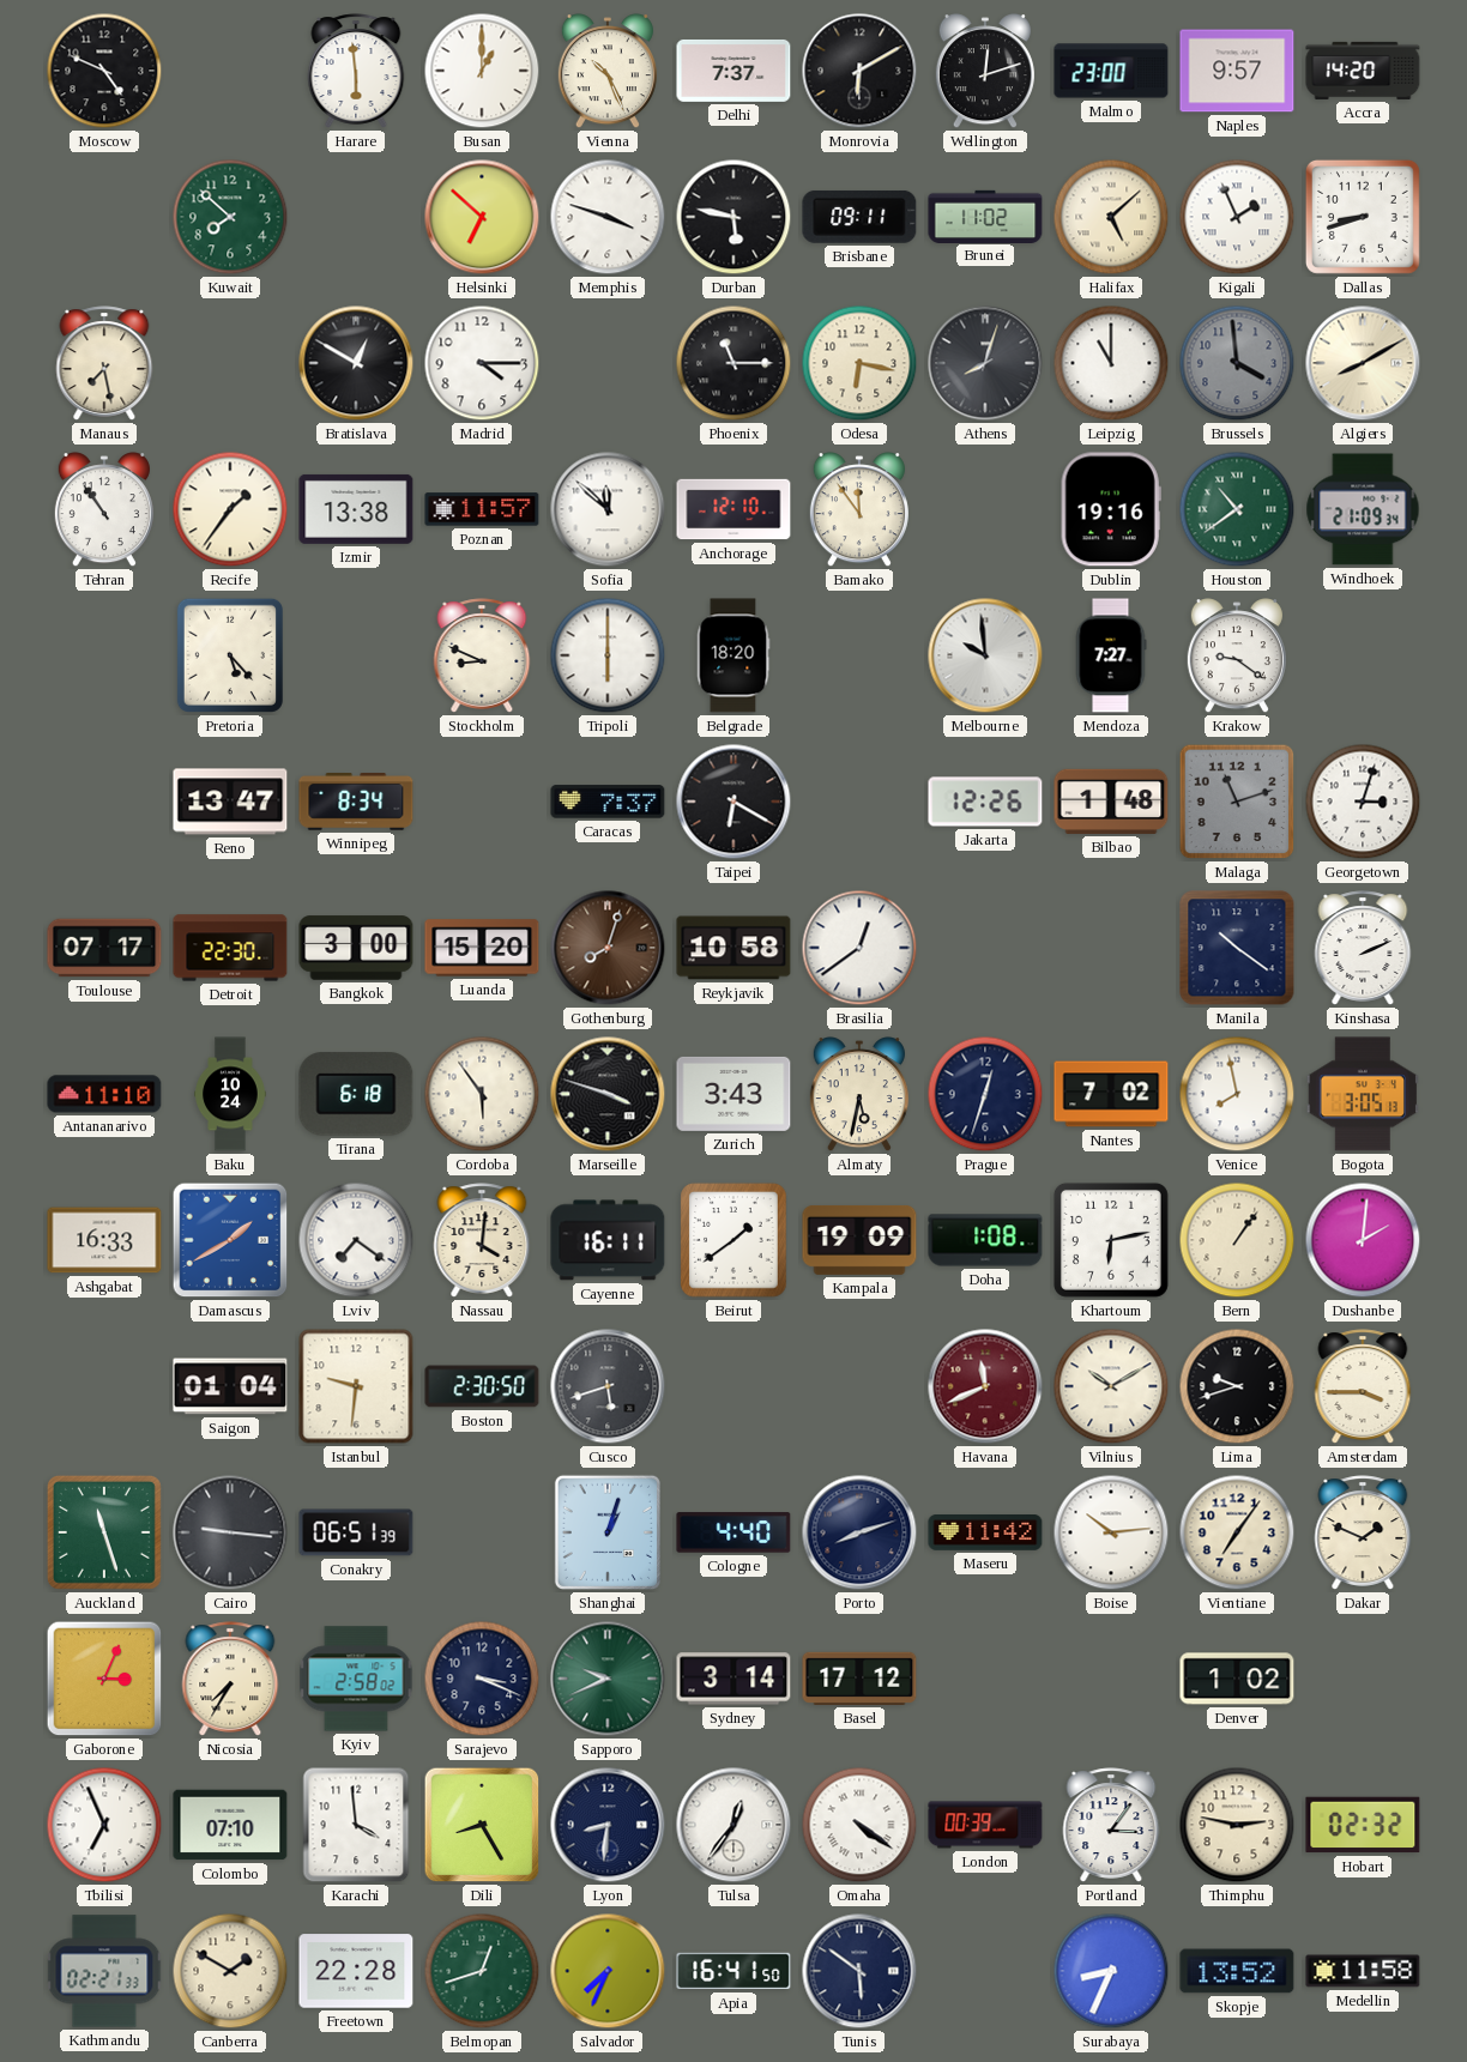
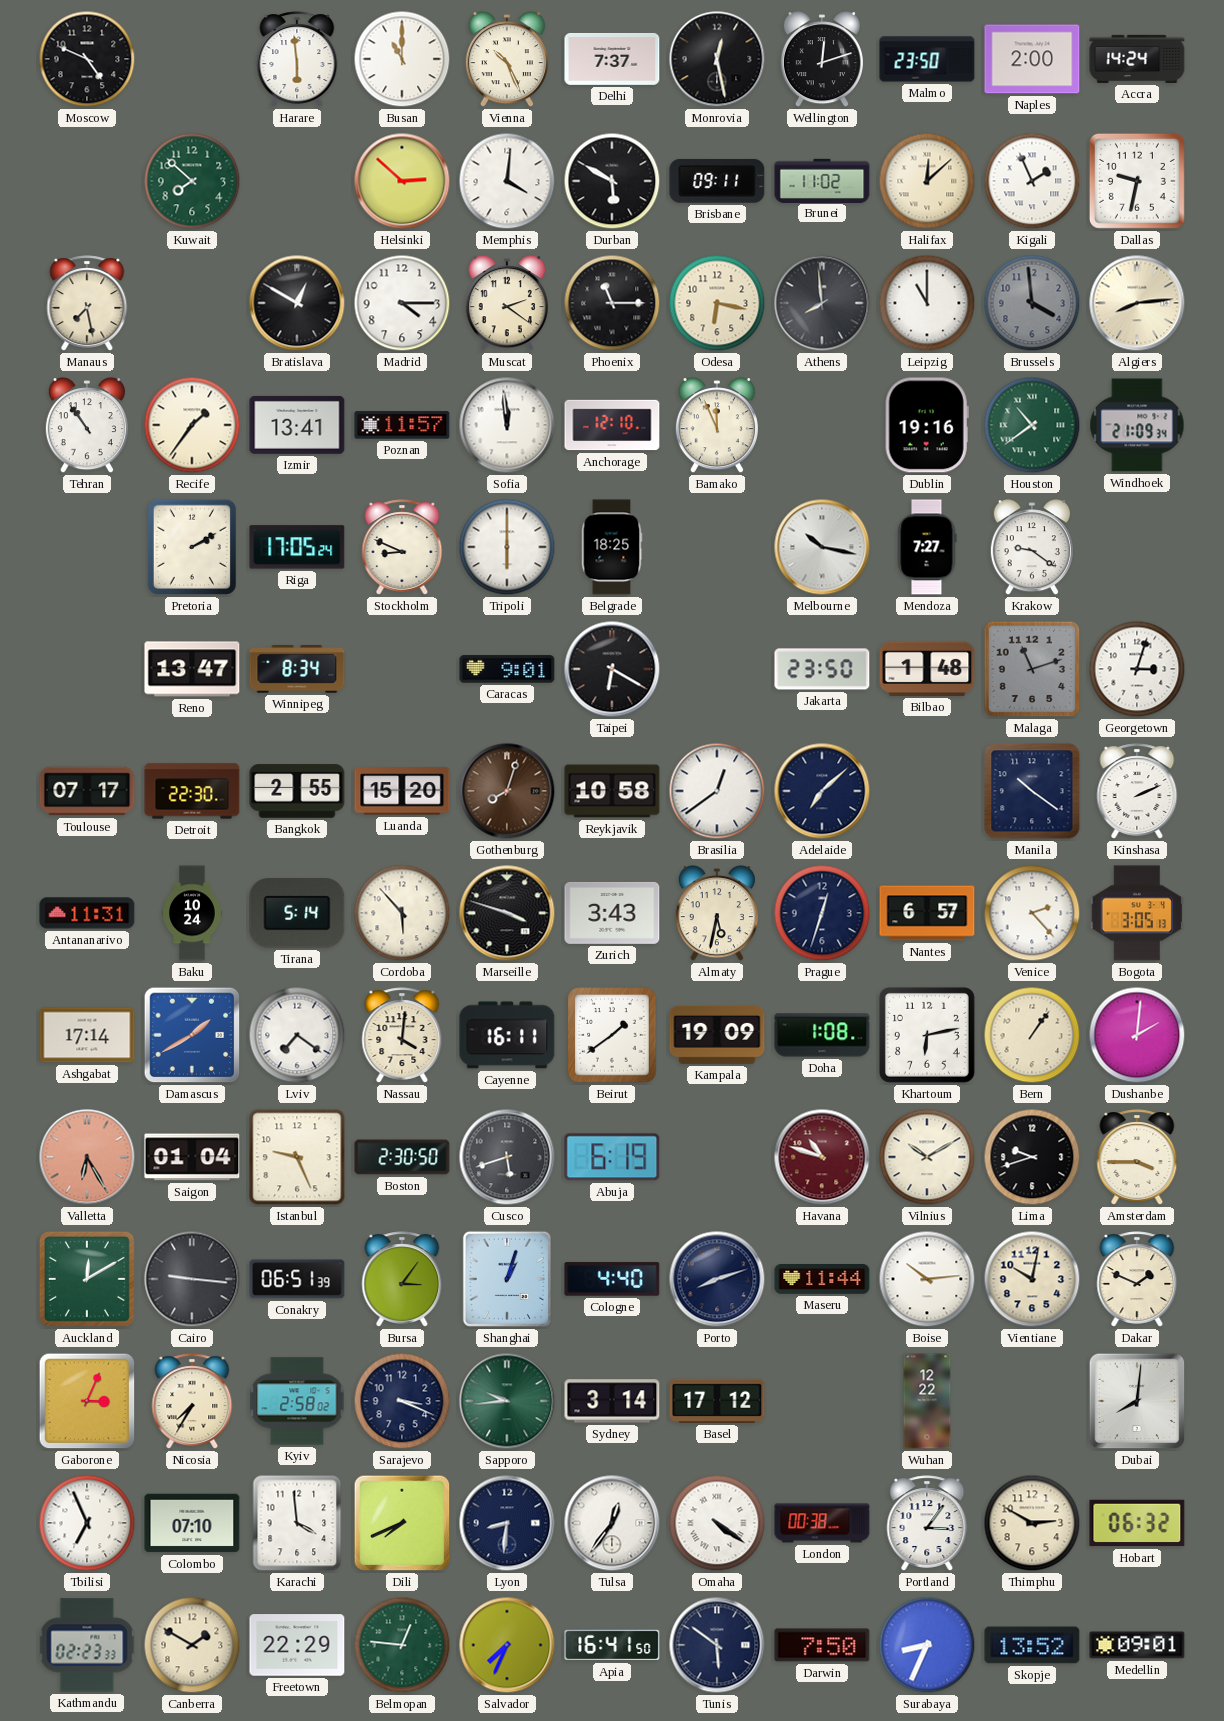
Busan: 1:00 -> 11:00 (402, 59)
Monrovia: 6:10 -> 12:28 (717, 59)
Malmo: 23:00 -> 23:50 (927, 59)
Naples: 9:57 -> 2:00 (1032, 59)
Accra: 14:20 -> 14:24 (1137, 59)
Helsinki: 6:52 -> 2:52 (402, 181)
Memphis: 3:48 -> 4:01 (507, 181)
Durban: 5:47 -> 5:50 (612, 181)
Halifax: 5:08 -> 12:08 (927, 181)
Dallas: 8:42 -> 9:32 (1137, 181)
Muscat: none -> 2:21 (507, 304)
Athens: 8:03 -> 7:59 (822, 303)
Algiers: 8:10 -> 8:14 (1137, 303)
Izmir: 13:38 -> 13:41 (297, 425)
Sofia: 11:52 -> 11:59 (507, 425)
Bamako: 11:54 -> 11:56 (717, 426)
Pretoria: 5:23 -> 2:10 (192, 547)
Riga: none -> 17:05 (297, 547)
Belgrade: 18:20 -> 18:25 (612, 547)
Melbourne: 9:59 -> 10:17 (822, 547)
Caracas: 7:37 -> 9:01 (507, 669)
Jakarta: 12:26 -> 23:50 (822, 669)
Bangkok: 3:00 -> 2:55 (297, 791)
Adelaide: none -> 7:08 (822, 791)
Antananarivo: 11:10 -> 11:31 (87, 913)
Tirana: 6:18 -> 5:14 (297, 913)
Cordoba: 5:54 -> 5:53 (402, 913)
Nantes: 7:02 -> 6:57 (927, 913)
Venice: 7:58 -> 2:23 (1032, 913)
Ashgabat: 16:33 -> 17:14 (87, 1035)
Valletta: none -> 6:25 (87, 1157)
Istanbul: 9:31 -> 9:26 (297, 1157)
Abuja: none -> 6:19 (612, 1157)
Havana: 11:41 -> 10:48 (822, 1157)
Auckland: 11:27 -> 12:10 (87, 1279)
Bursa: none -> 3:06 (402, 1279)
Maseru: 11:42 -> 11:44 (822, 1280)
Vientiane: 7:06 -> 10:02 (1032, 1279)
Sapporo: 9:41 -> 9:44 (507, 1401)
Wuhan: none -> 12:22 (927, 1401)
Denver: 1:02 -> none (1237, 1679)
Dubai: none -> 8:01 (1137, 1401)
Dili: 8:25 -> 7:41 (402, 1523)
London: 00:39 -> 00:38 (822, 1523)
Thimphu: 2:47 -> 2:50 (1032, 1523)
Hobart: 02:32 -> 06:32 (1137, 1523)
Kathmandu: 02:21 -> 02:23 (87, 1645)
Freetown: 22:28 -> 22:29 (297, 1645)
Belmopan: 12:42 -> 12:46 (402, 1645)
Darwin: none -> 7:50 (822, 1645)
Medellin: 11:58 -> 09:01 (1137, 1645)
